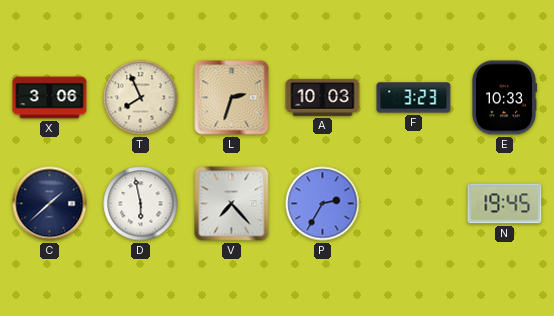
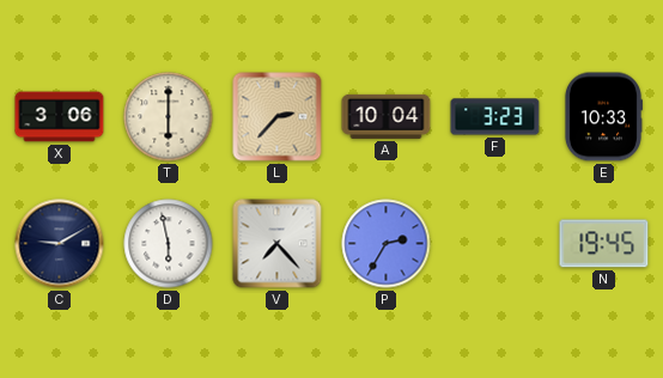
T: 7:56 -> 6:00 (169, 117)
L: 2:33 -> 2:37 (278, 117)
A: 10:03 -> 10:04 (387, 116)
C: 1:38 -> 9:10 (60, 244)
